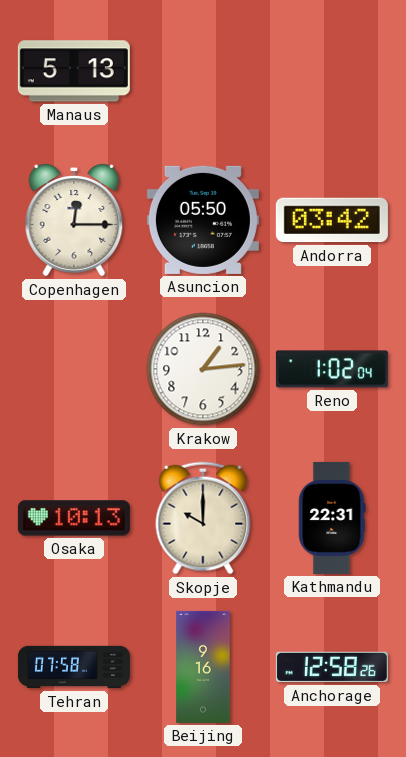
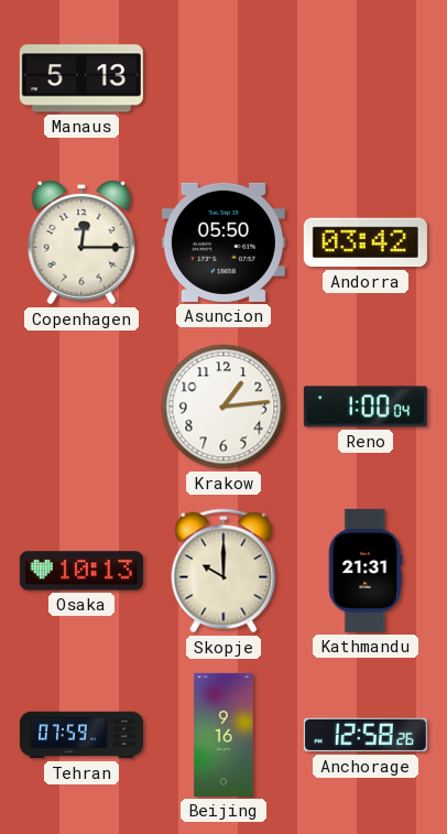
Reno: 1:02 -> 1:00 (366, 407)
Kathmandu: 22:31 -> 21:31 (366, 571)
Tehran: 07:58 -> 07:59 (81, 735)
